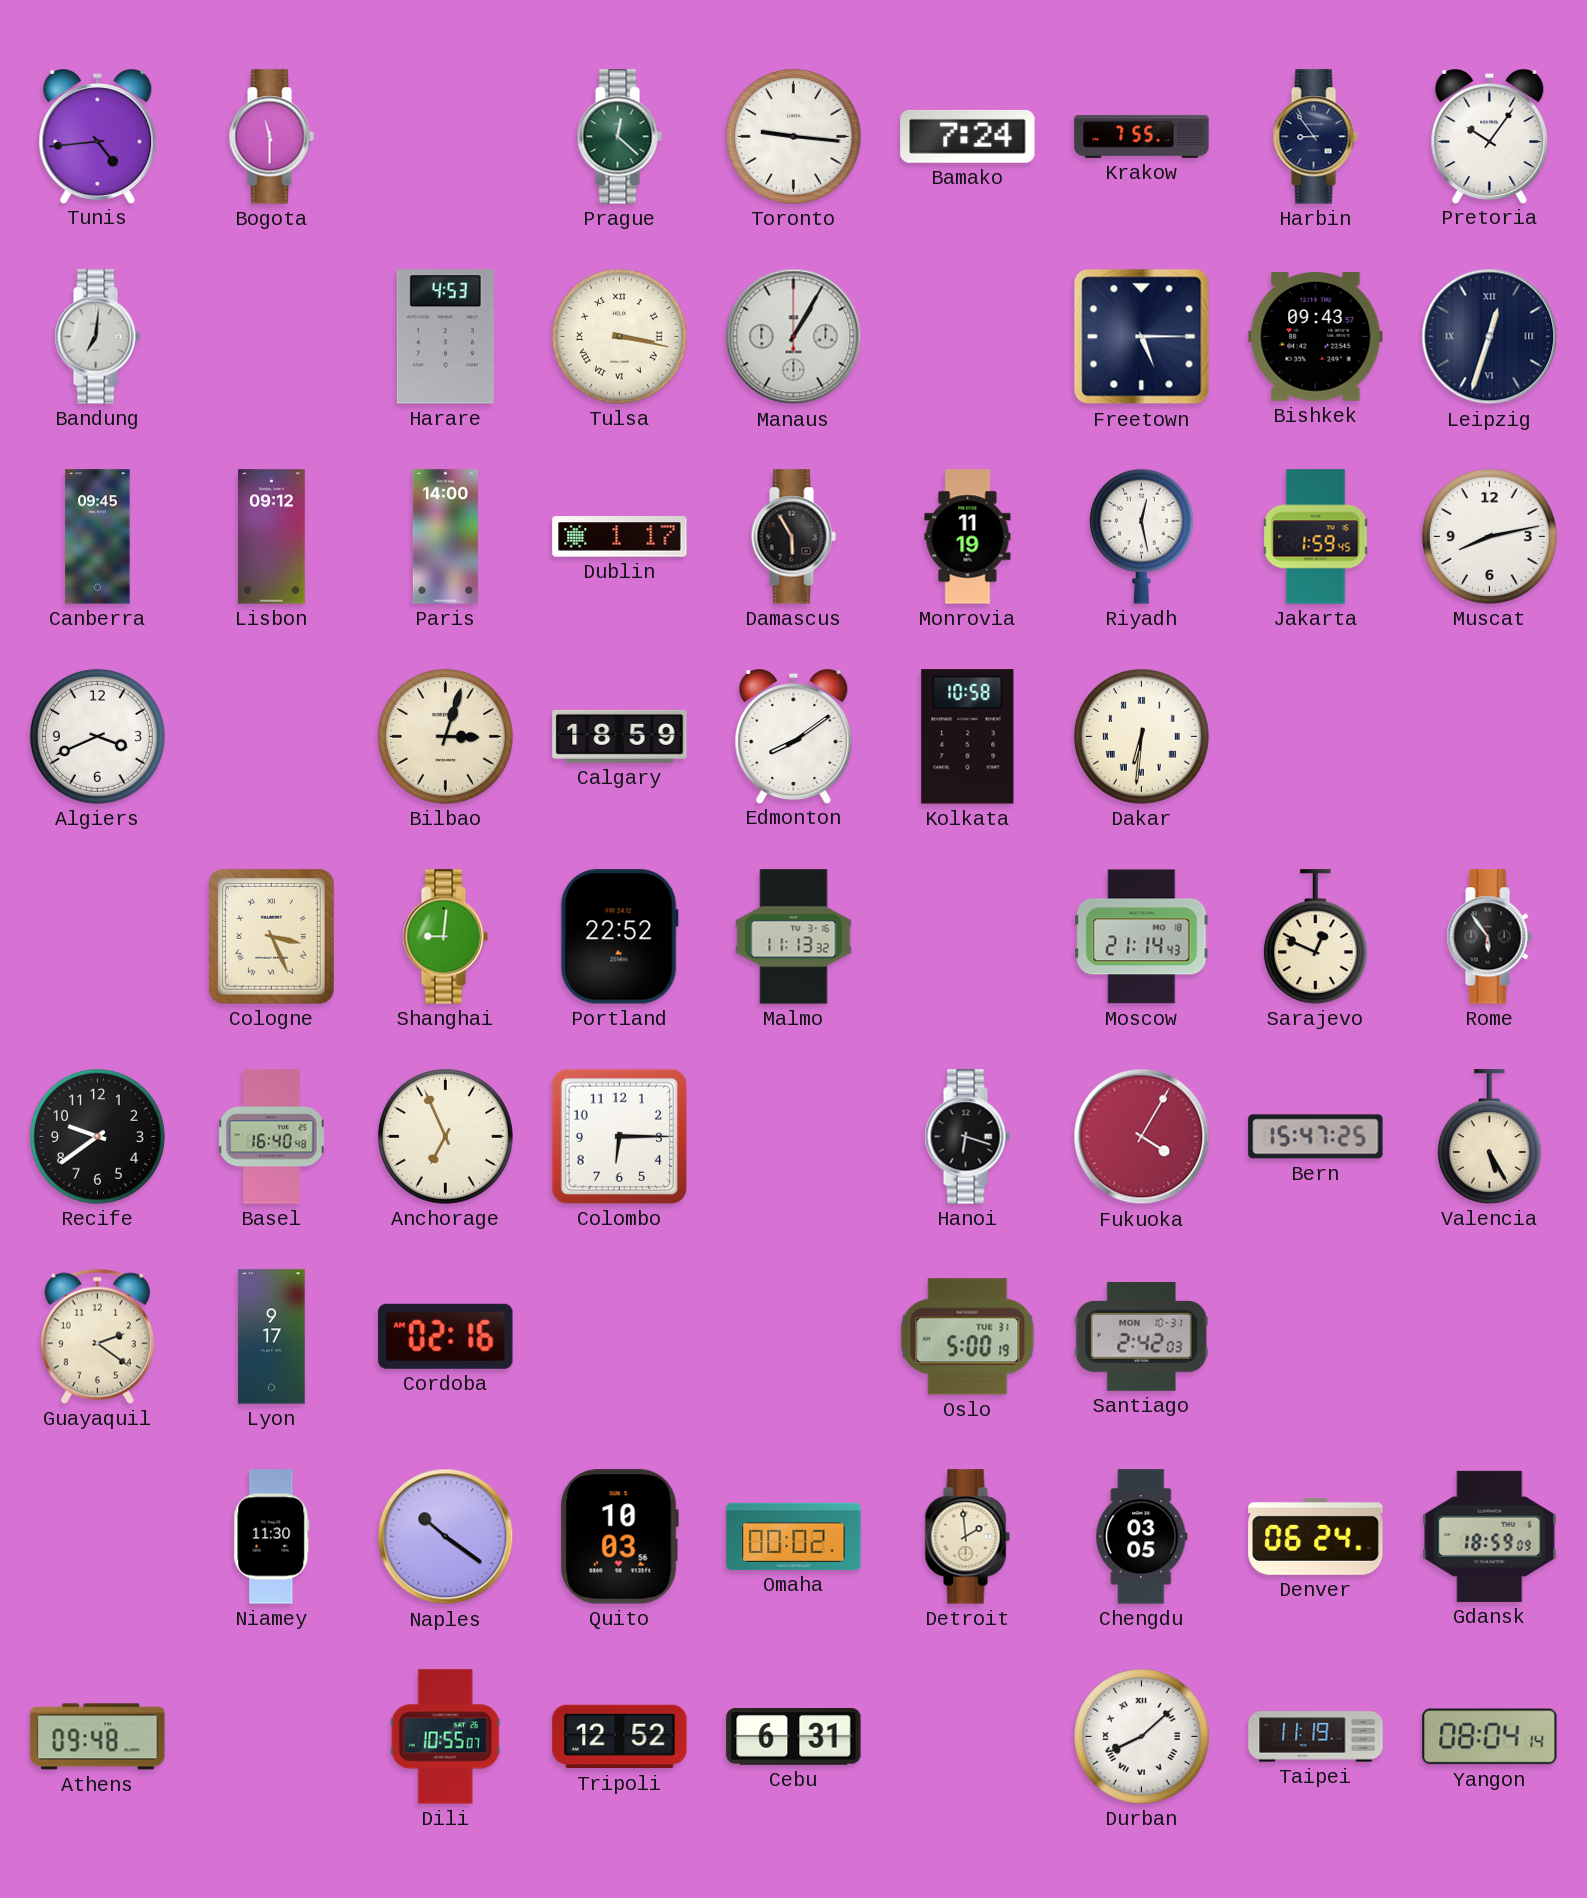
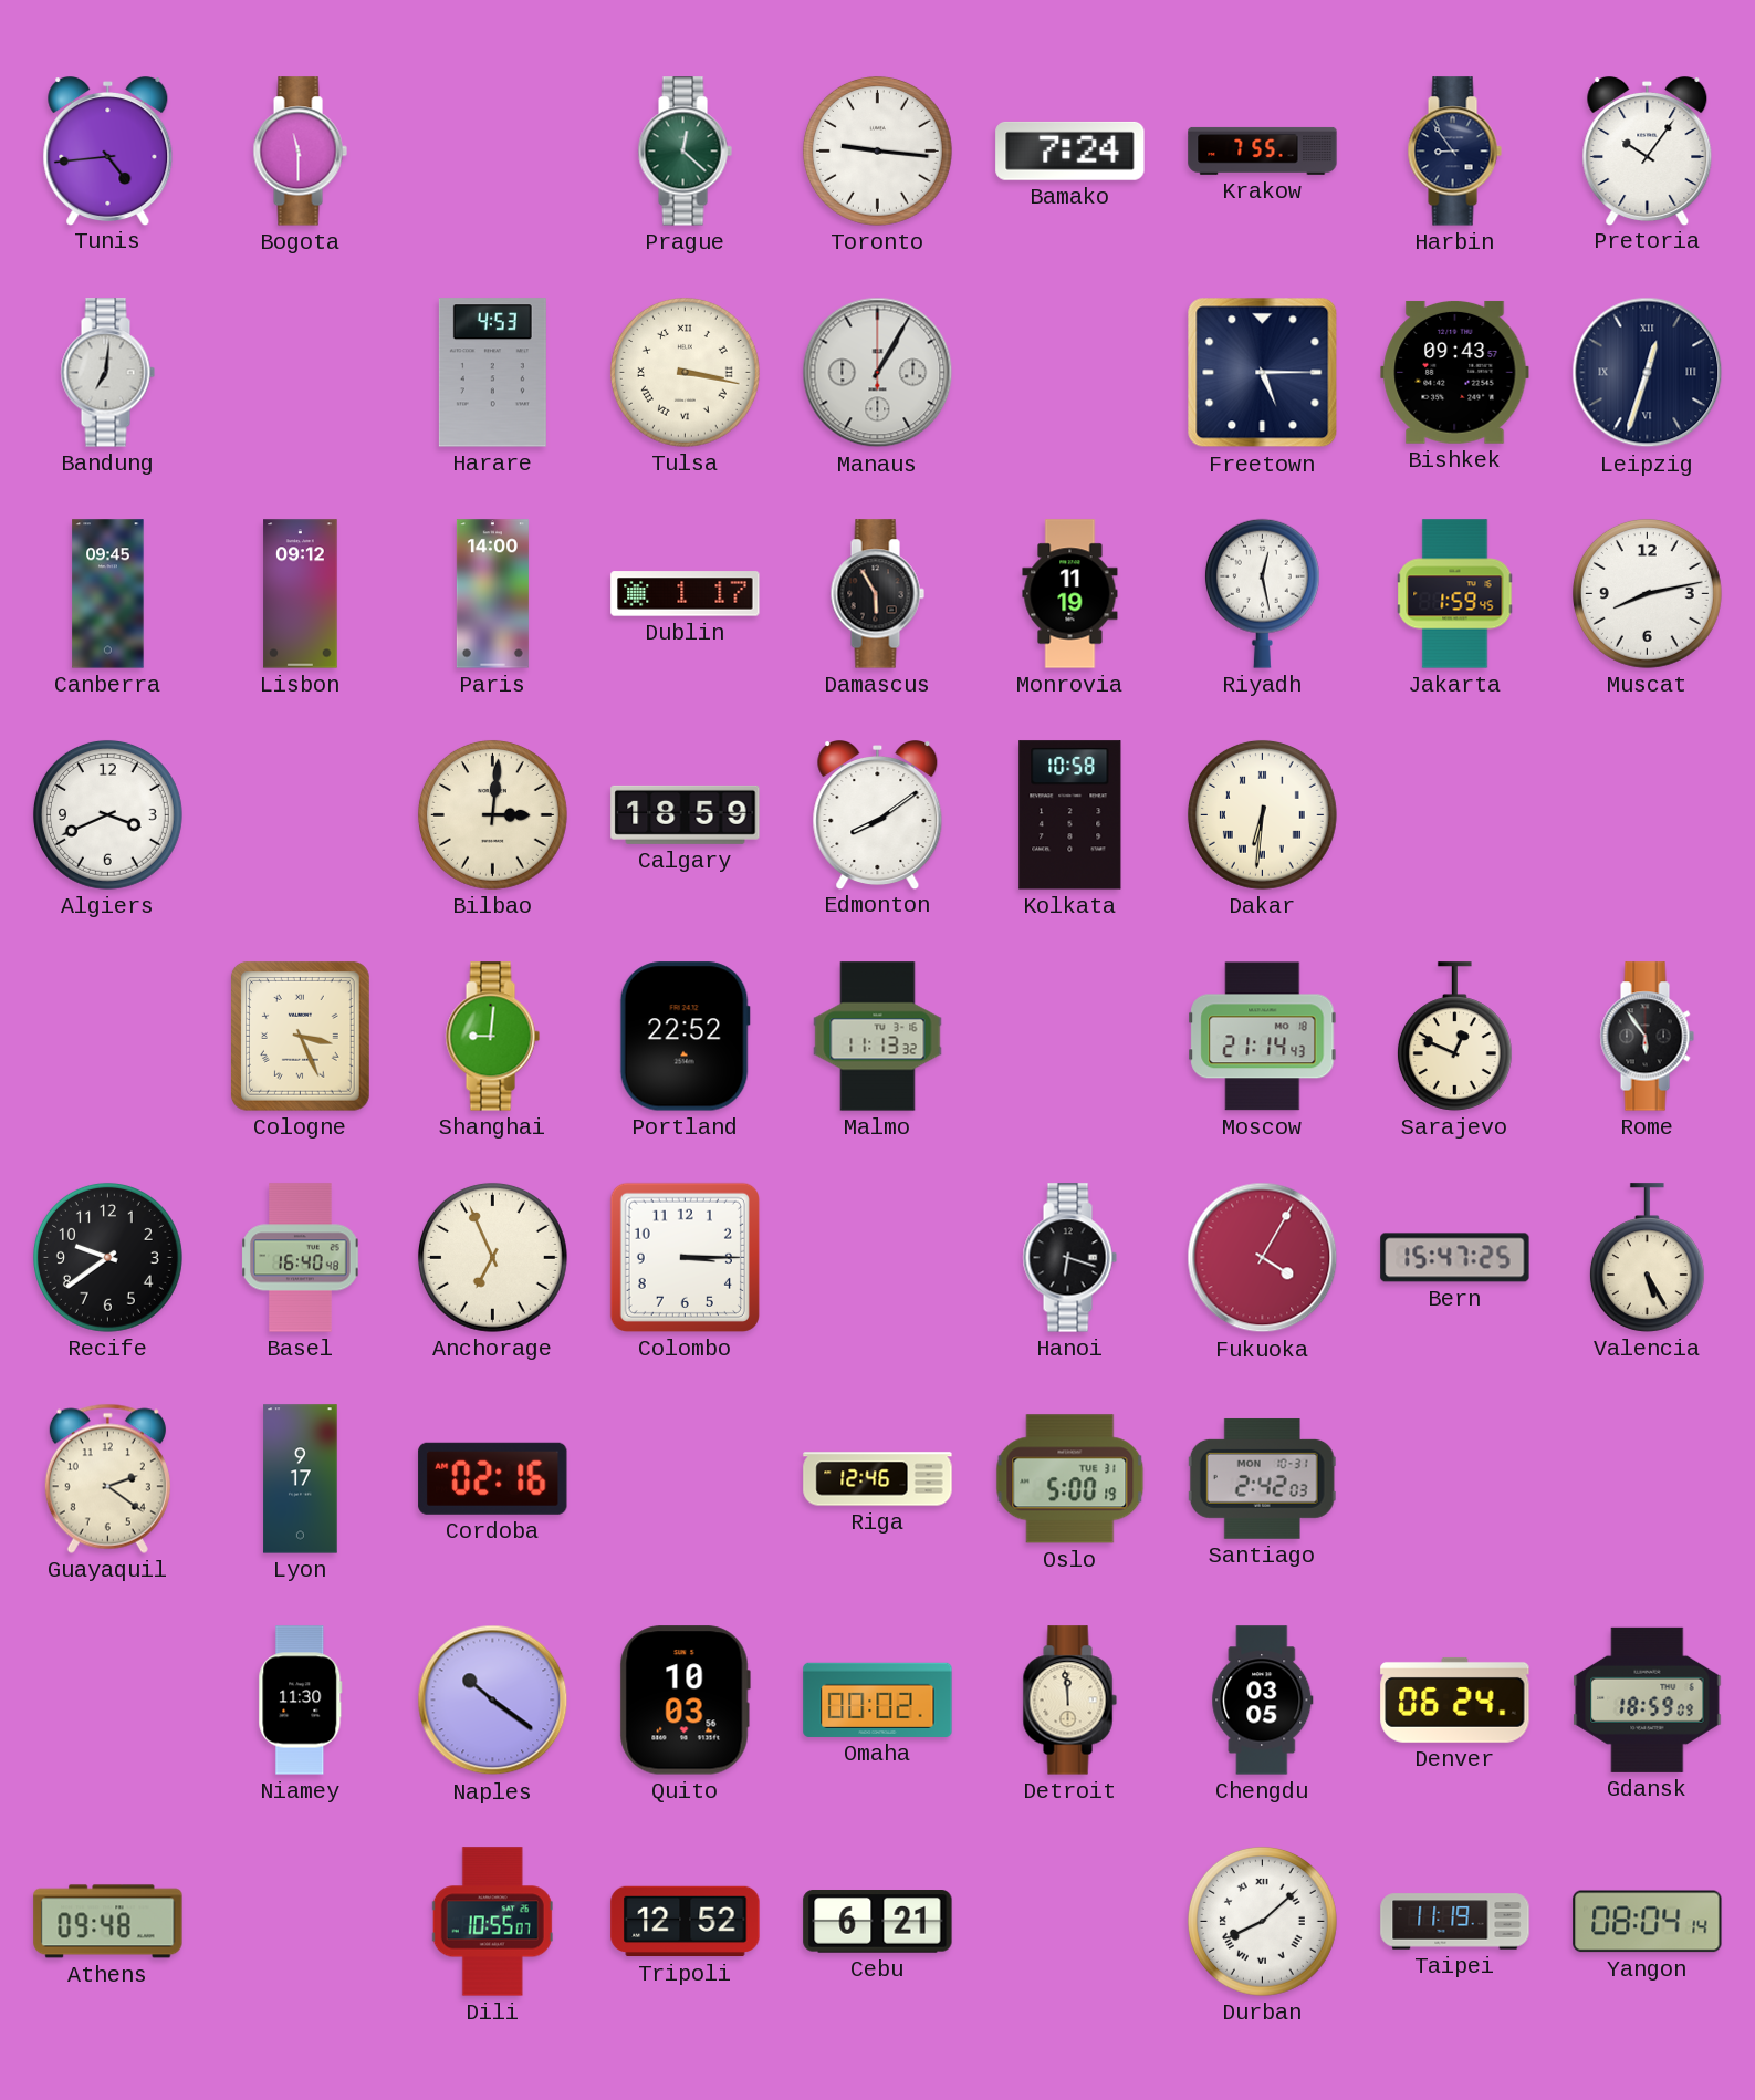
Bilbao: 3:03 -> 3:01 (492, 814)
Colombo: 6:15 -> 3:15 (685, 1257)
Riga: none -> 12:46 (878, 1479)
Detroit: 1:59 -> 11:59 (1069, 1701)
Cebu: 6:31 -> 6:21 (878, 1922)
